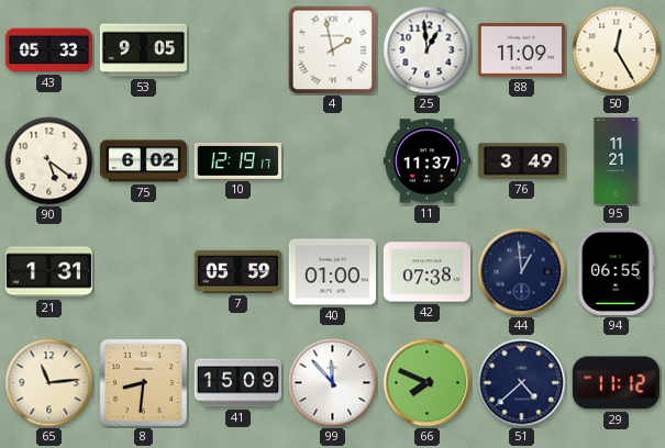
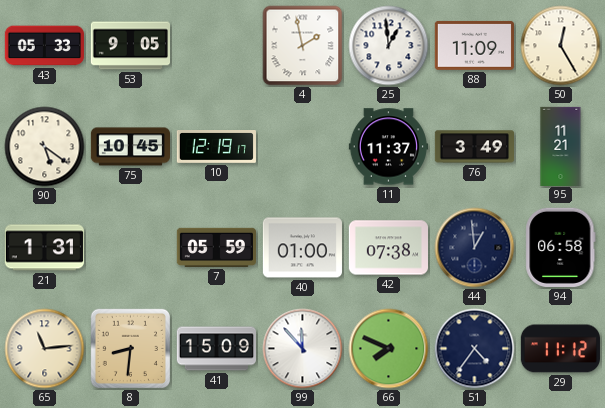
75: 6:02 -> 10:45 (130, 147)
94: 06:55 -> 06:58 (561, 247)
51: 4:38 -> 4:36 (475, 349)
